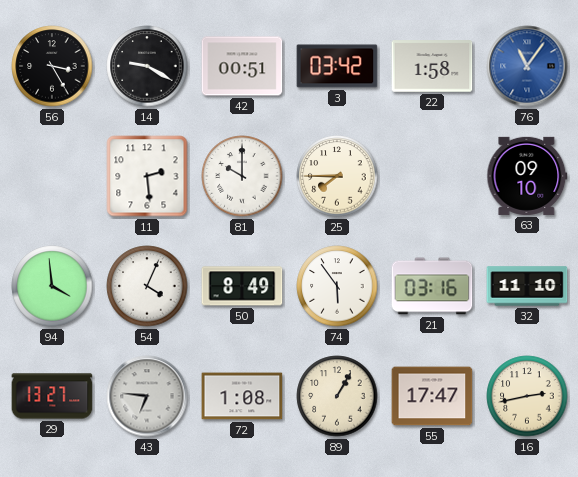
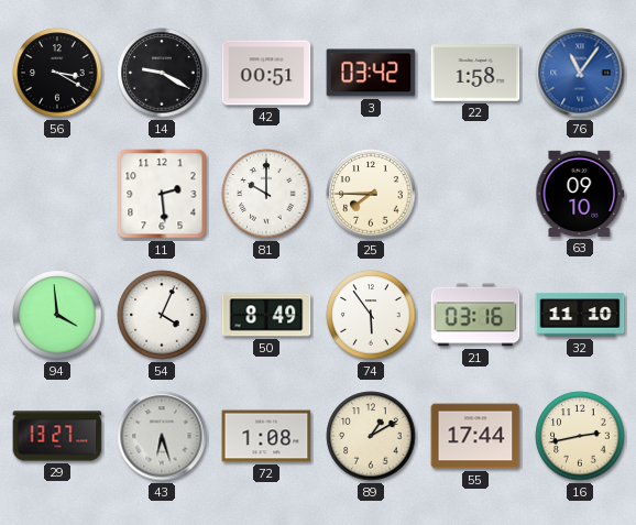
56: 3:25 -> 3:20 (57, 73)
43: 6:46 -> 6:27 (162, 436)
89: 1:05 -> 1:10 (371, 436)
55: 17:47 -> 17:44 (475, 436)
